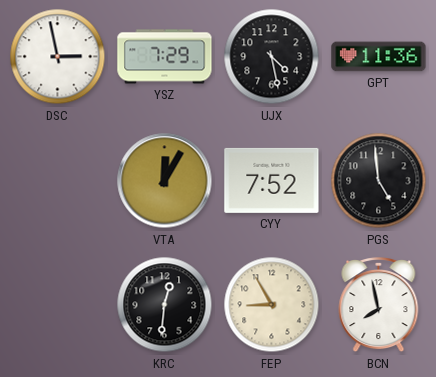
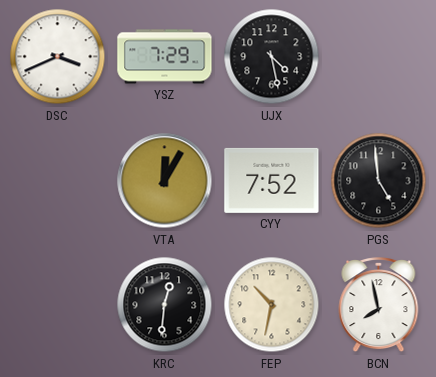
DSC: 2:58 -> 3:41 (58, 57)
GPT: 11:36 -> none (379, 57)
FEP: 8:55 -> 10:32 (272, 305)
